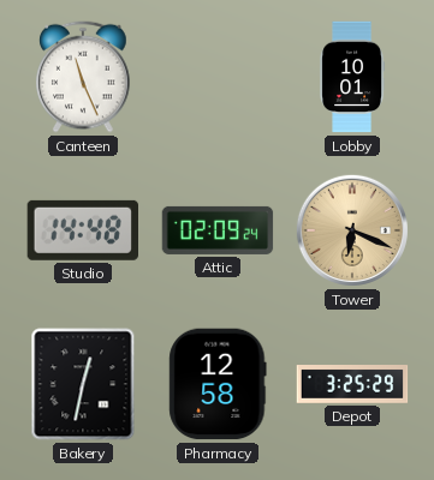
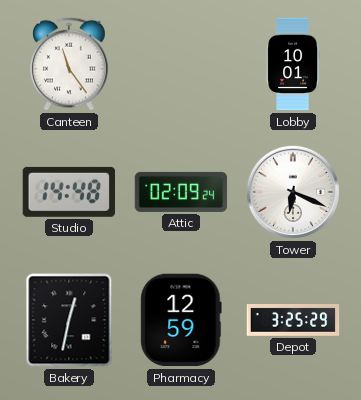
Canteen: 11:26 -> 11:24 (69, 64)
Tower dial: champagne -> white (293, 192)
Pharmacy: 12:58 -> 12:59 (181, 320)
